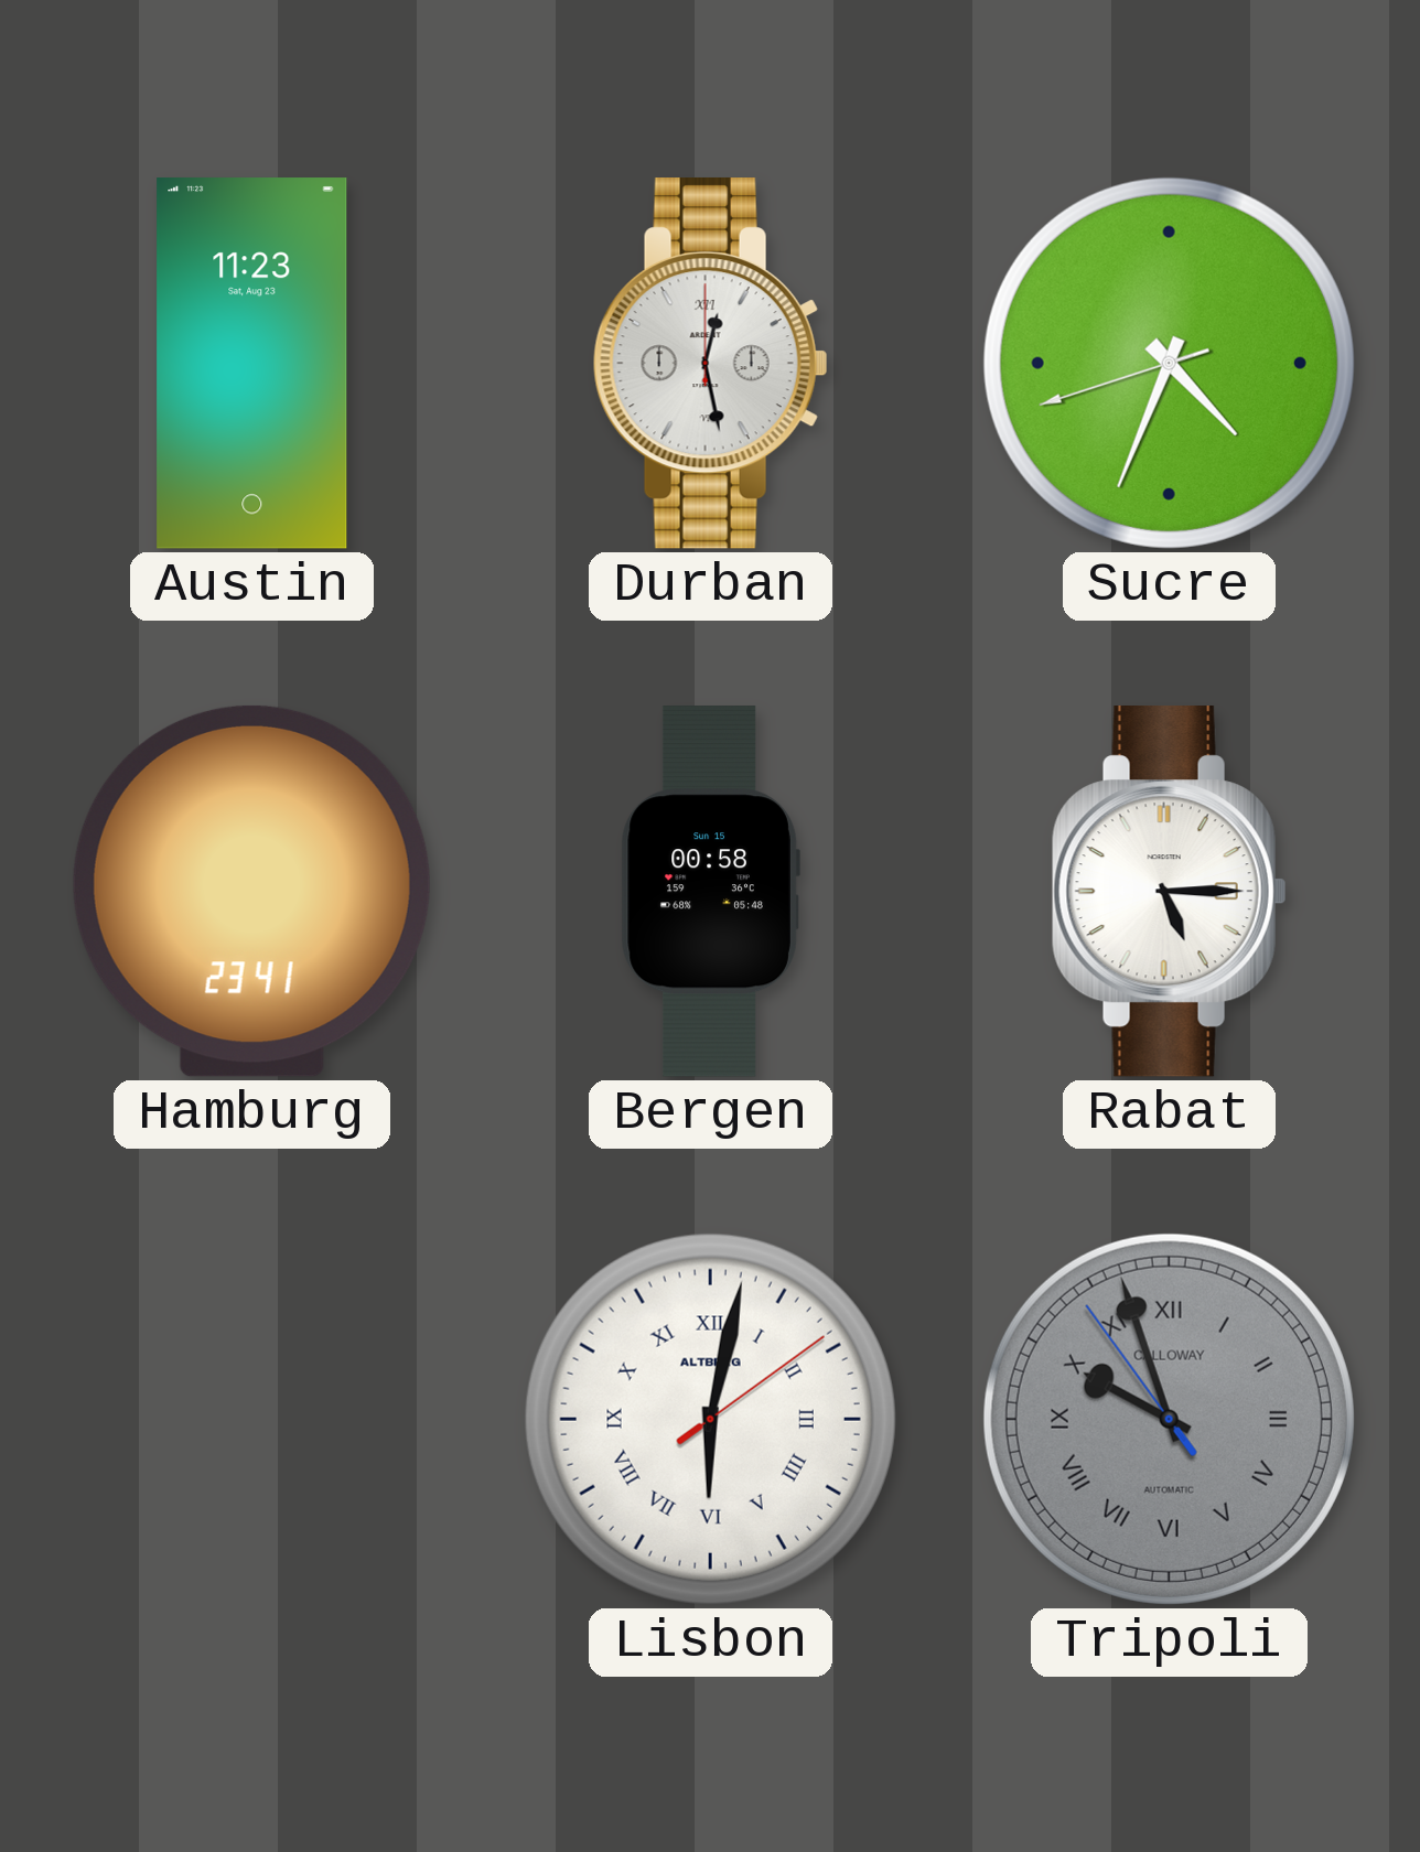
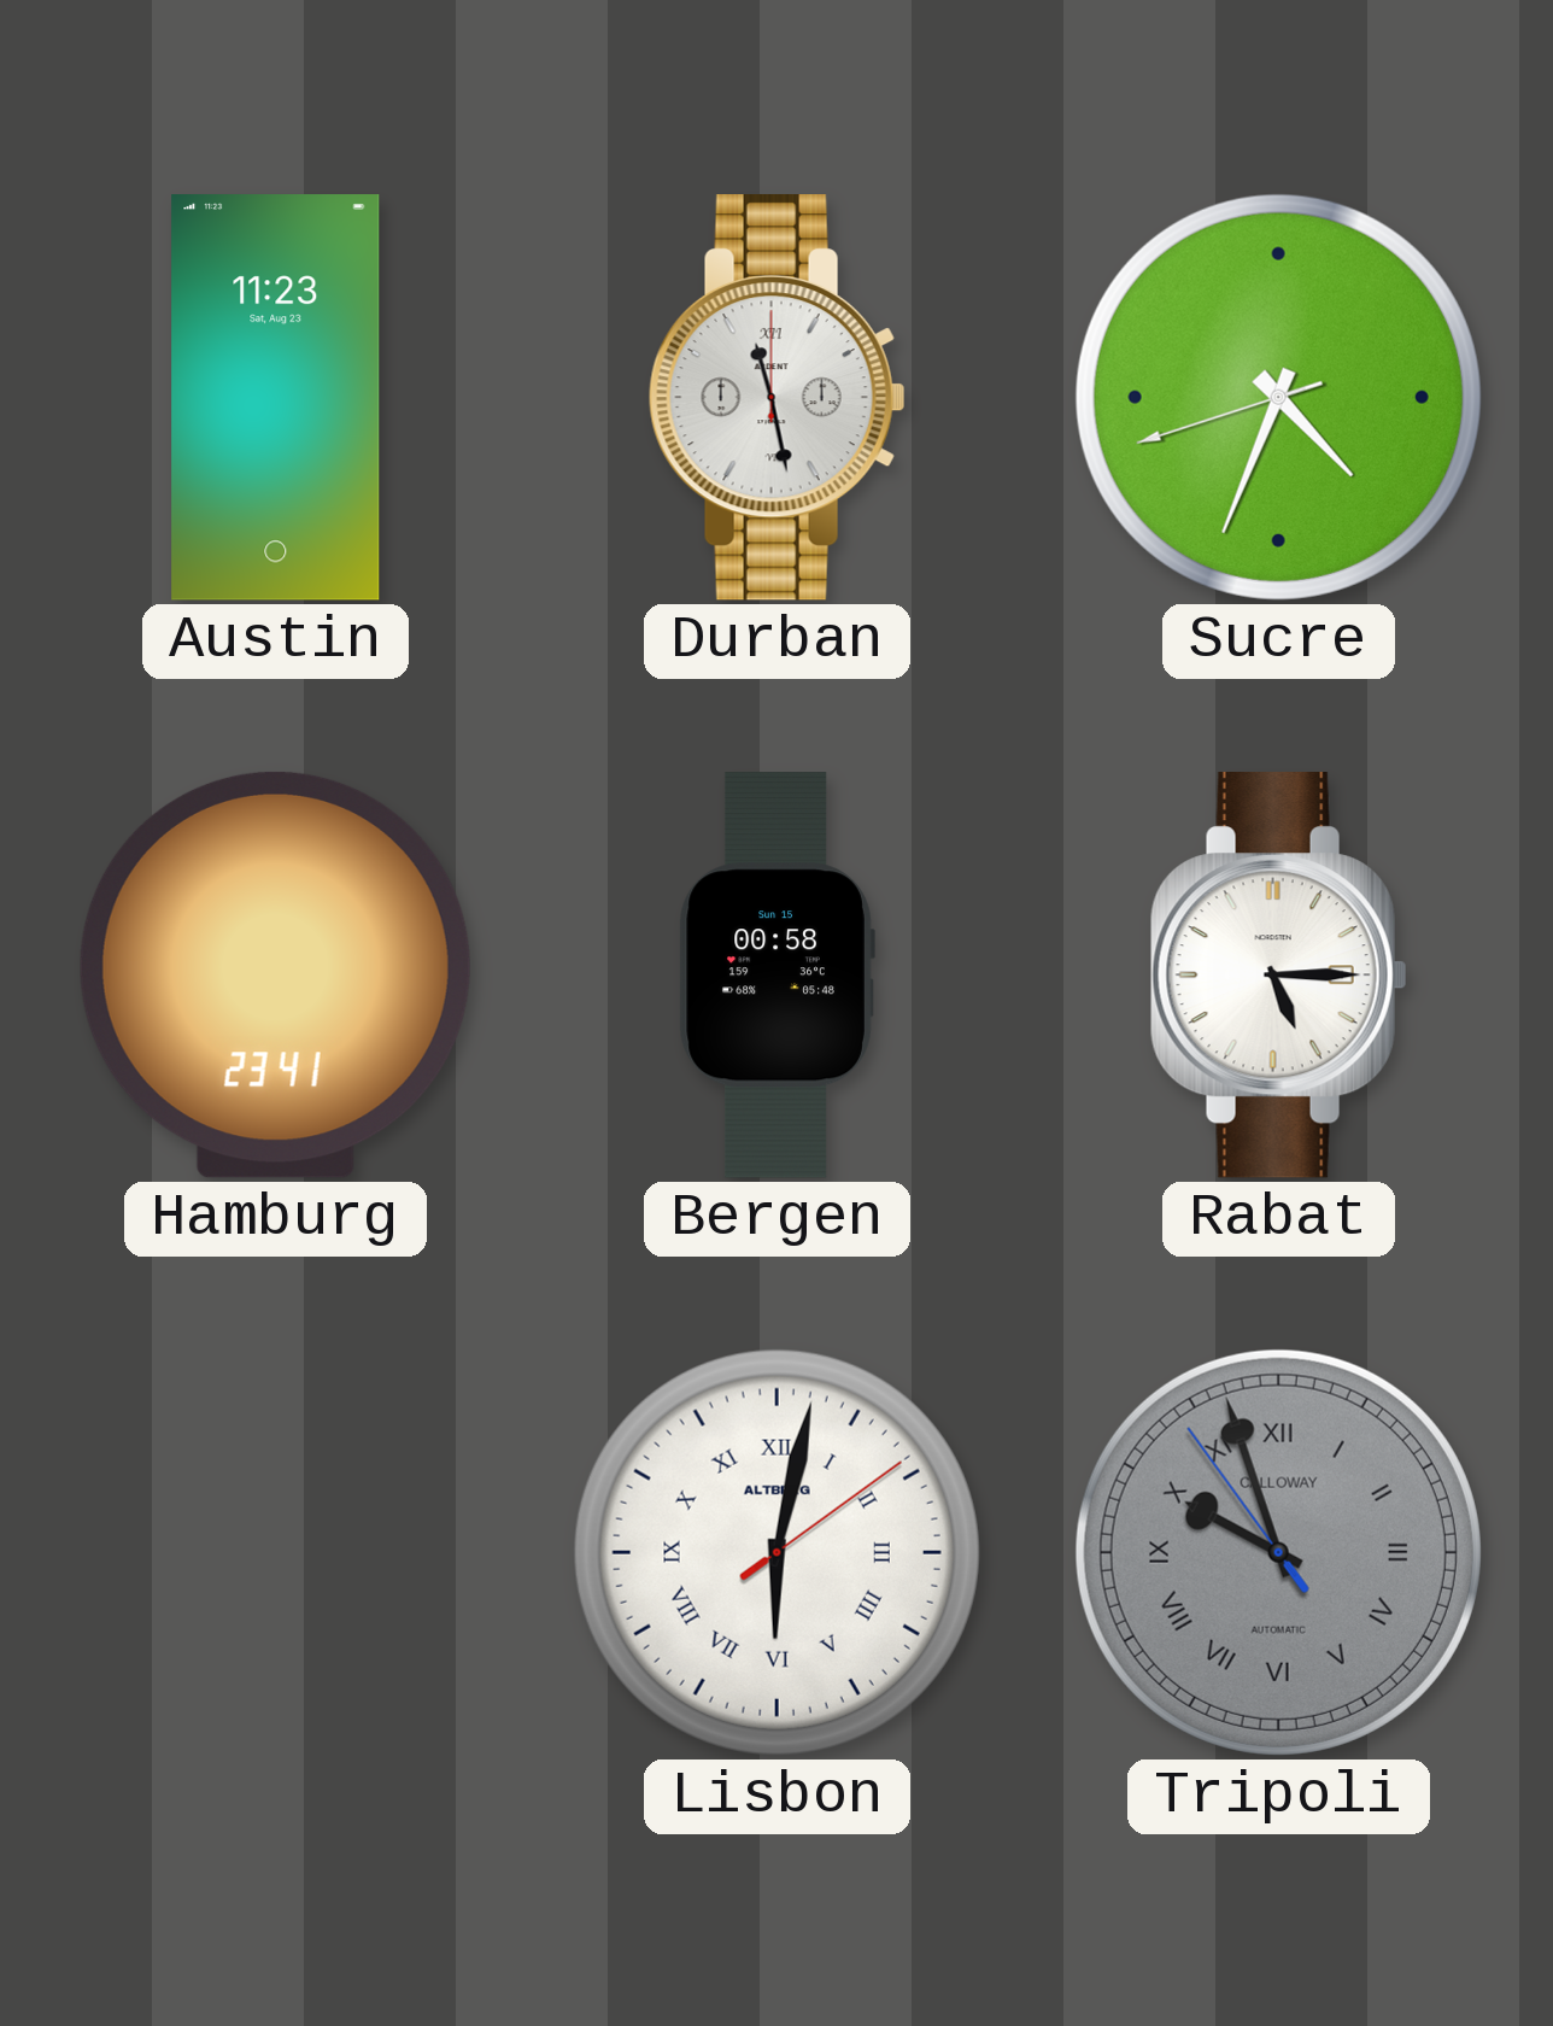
Durban: 12:28 -> 11:28 (776, 398)
